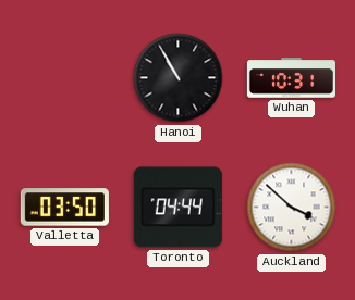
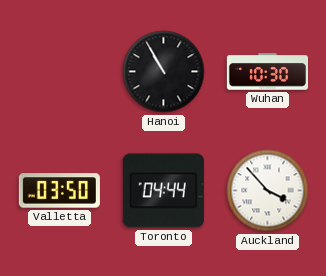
Wuhan: 10:31 -> 10:30 (267, 72)
Auckland: 3:52 -> 3:53 (268, 191)
